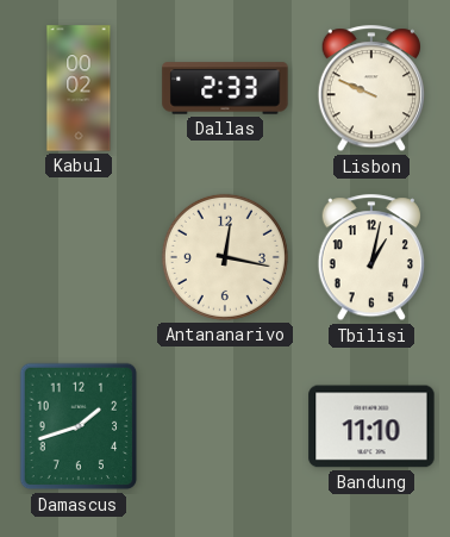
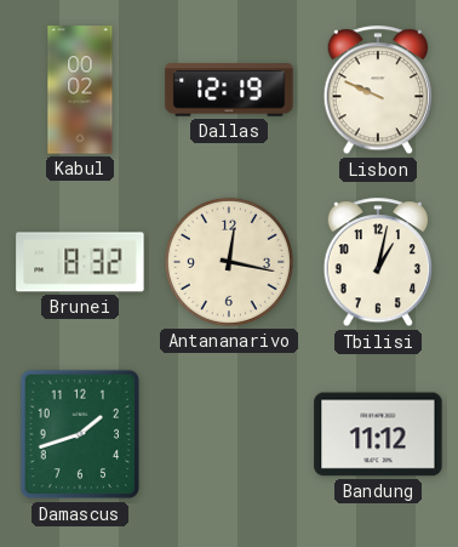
Dallas: 2:33 -> 12:19 (229, 90)
Brunei: none -> 8:32 (80, 262)
Bandung: 11:10 -> 11:12 (378, 434)
